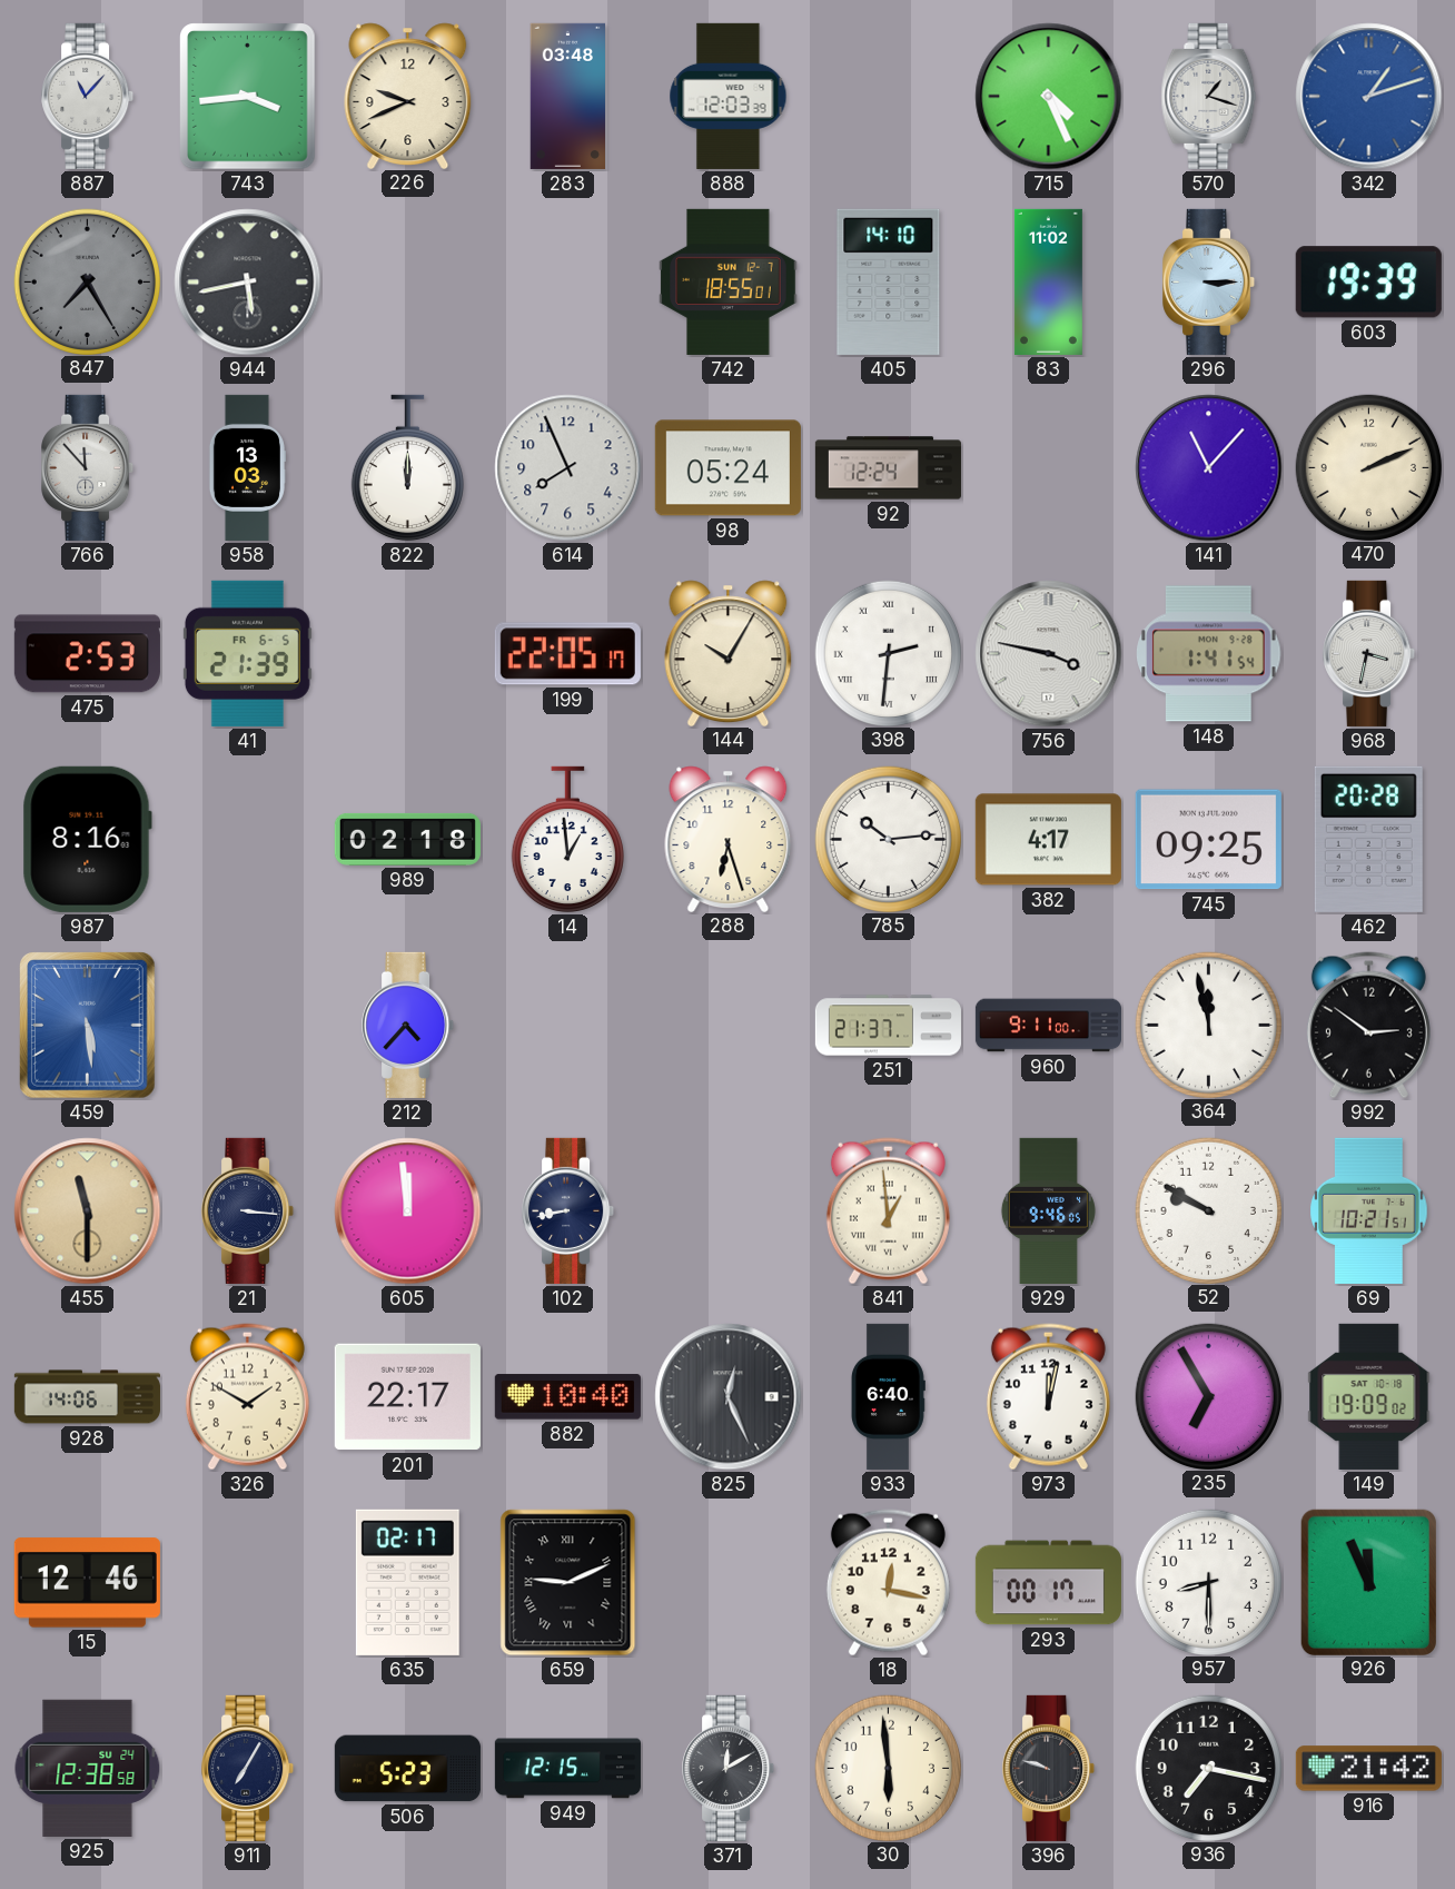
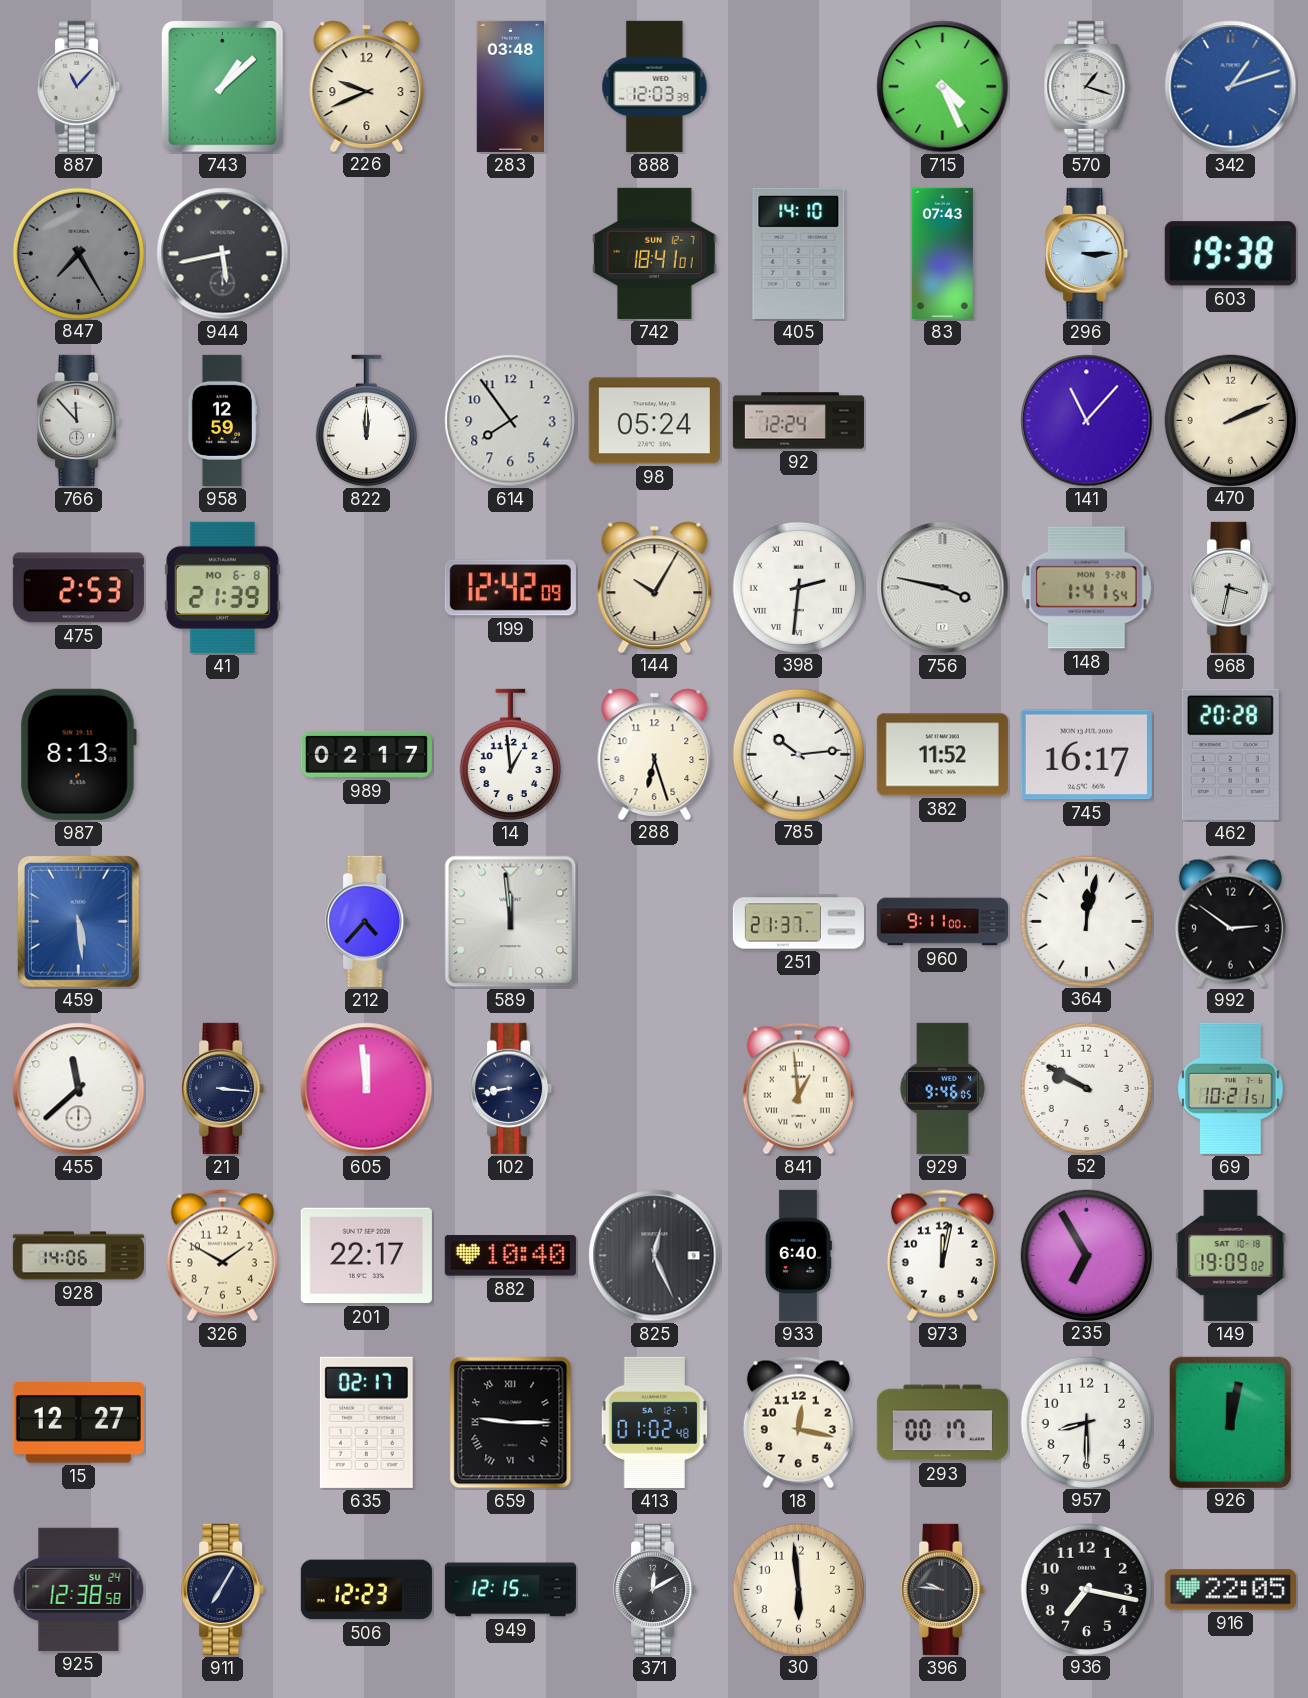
743: 3:44 -> 1:08 (223, 87)
742: 18:55 -> 18:41 (655, 253)
83: 11:02 -> 07:43 (942, 253)
603: 19:39 -> 19:38 (1230, 254)
958: 13:03 -> 12:59 (222, 420)
614: 7:56 -> 7:54 (511, 421)
41 date: FR 6-5 -> MO 6-8 (222, 587)
199: 22:05 -> 12:42 (510, 588)
987: 8:16 -> 8:13 (78, 754)
989: 02:18 -> 02:17 (366, 754)
382: 4:17 -> 11:52 (942, 755)
745: 09:25 -> 16:17 (1086, 755)
589: none -> 11:59 (511, 922)
364: 11:58 -> 12:02 (1086, 921)
455: 11:30 -> 11:38 (79, 1089)
455 dial: champagne -> white (79, 1089)
15: 12:46 -> 12:27 (78, 1423)
659: 9:11 -> 9:15 (511, 1423)
413: none -> 01:02 (654, 1422)
926: 11:56 -> 12:02 (1230, 1422)
506: 5:23 -> 12:23 (366, 1590)
396: 9:48 -> 9:46 (943, 1589)
916: 21:42 -> 22:05 (1230, 1590)
